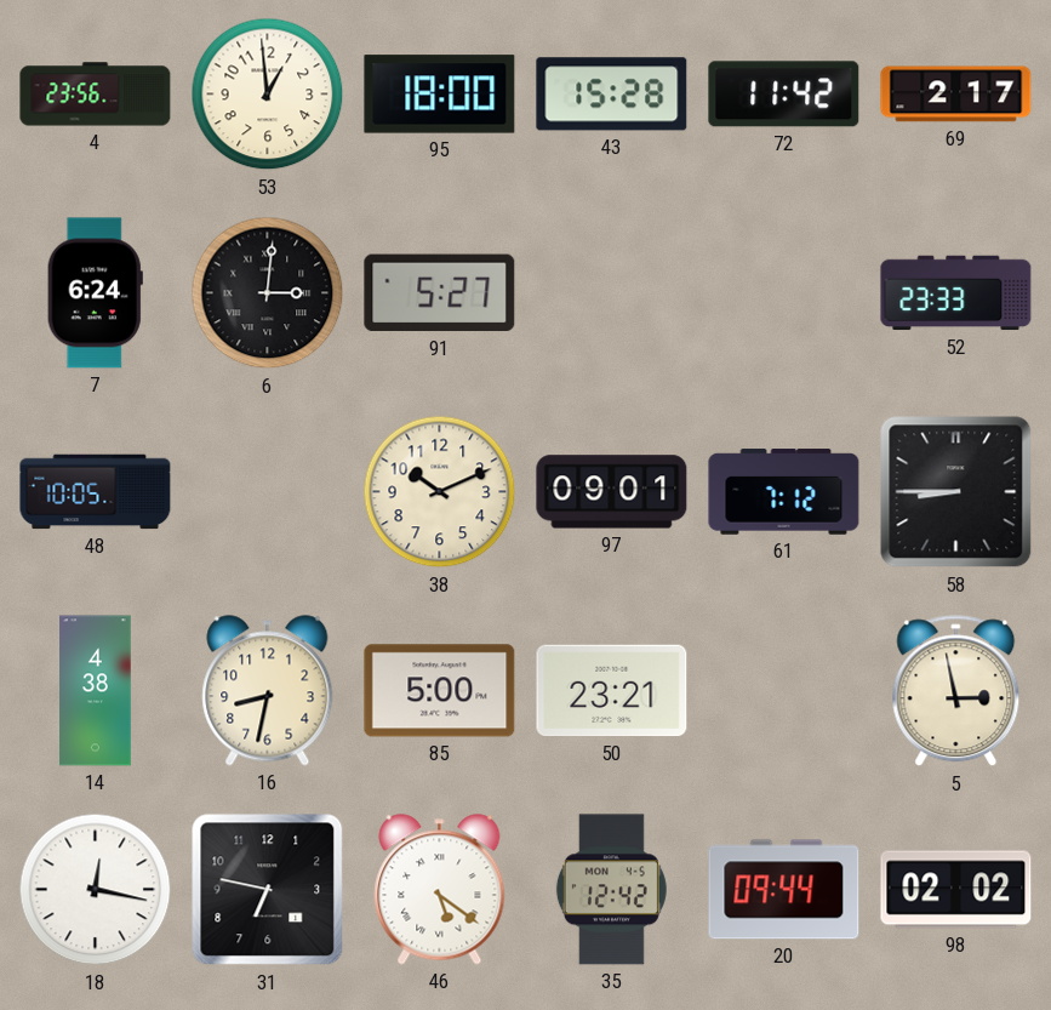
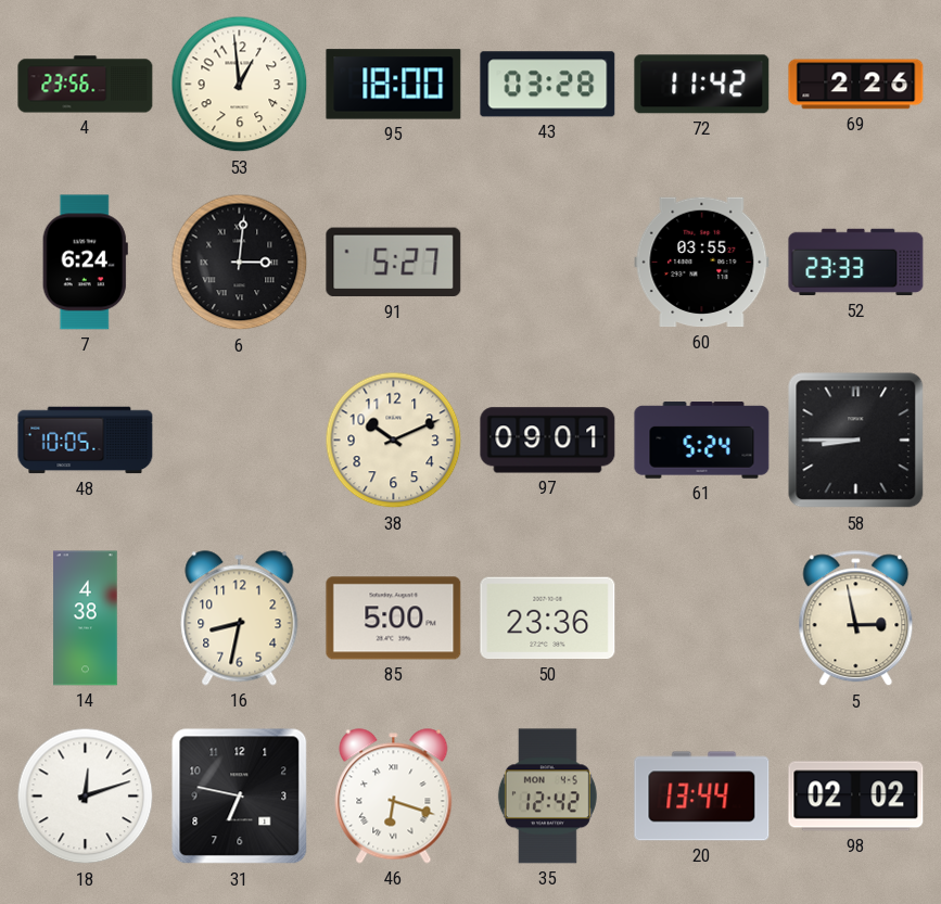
43: 15:28 -> 03:28 (548, 85)
69: 2:17 -> 2:26 (856, 85)
60: none -> 03:55 (702, 263)
61: 7:12 -> 5:24 (702, 441)
50: 23:21 -> 23:36 (548, 619)
18: 12:17 -> 12:12 (86, 797)
46: 5:21 -> 6:18 (394, 797)
20: 09:44 -> 13:44 (702, 797)
